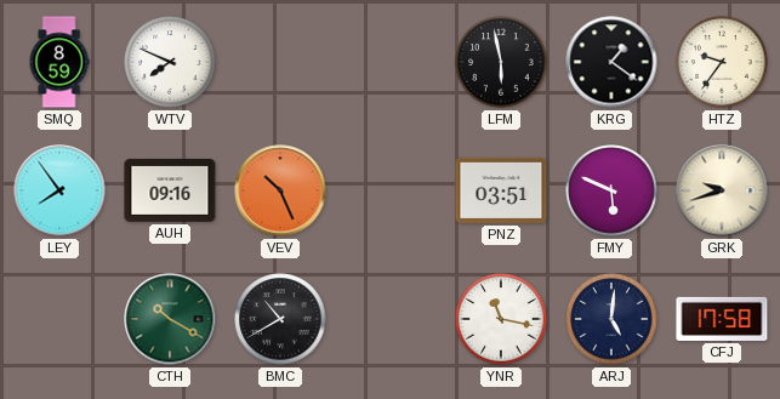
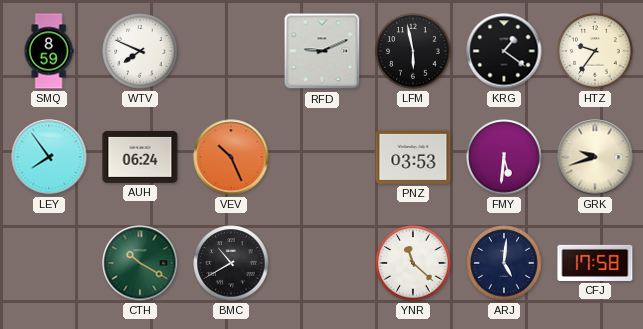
RFD: none -> 9:11 (322, 51)
AUH: 09:16 -> 06:24 (140, 157)
PNZ: 03:51 -> 03:53 (413, 157)
FMY: 5:49 -> 5:31 (504, 157)
YNR: 11:17 -> 11:22 (413, 263)
